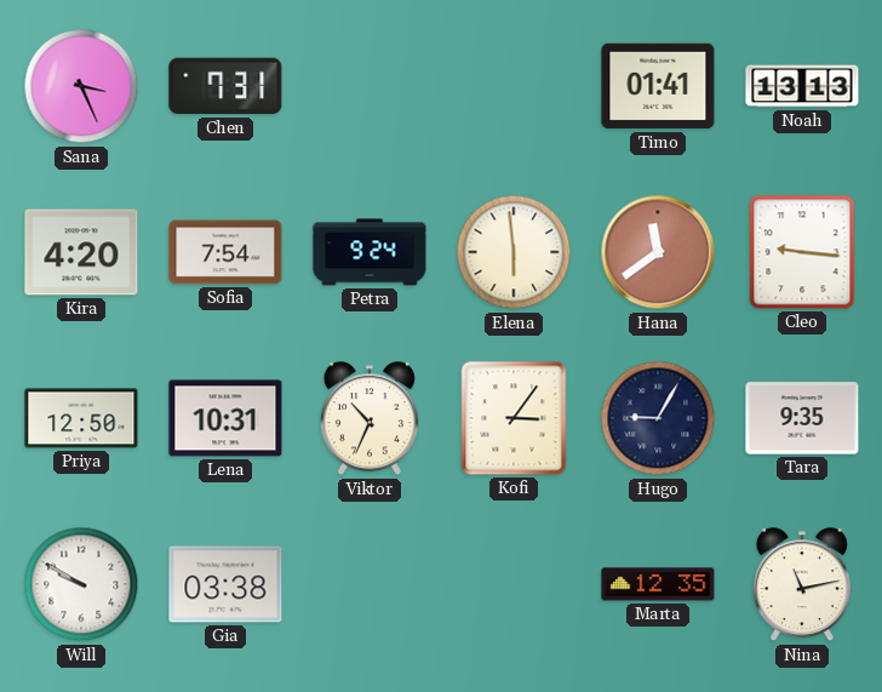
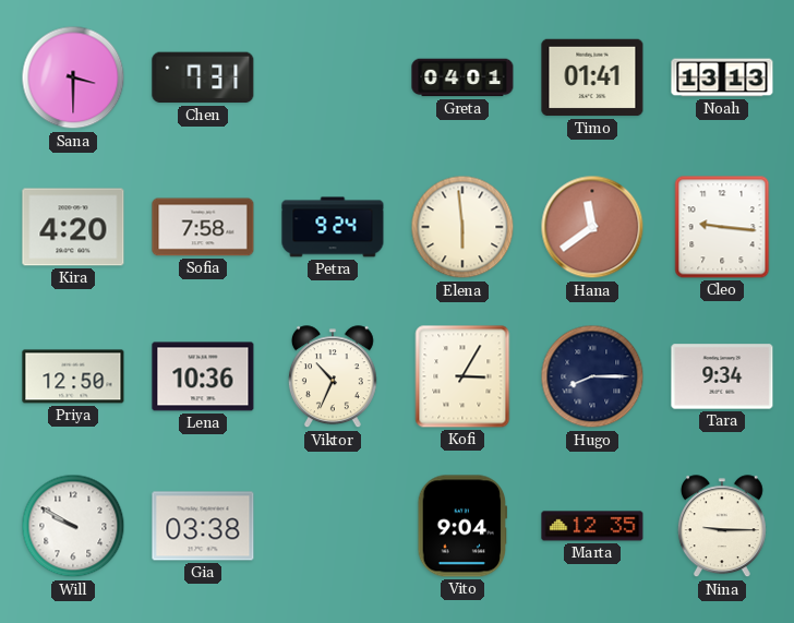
Sana: 3:26 -> 3:30 (73, 77)
Greta: none -> 04:01 (462, 77)
Sofia: 7:54 -> 7:58 (203, 227)
Lena: 10:31 -> 10:36 (203, 376)
Kofi: 3:06 -> 3:05 (462, 376)
Hugo: 9:05 -> 8:15 (592, 376)
Tara: 9:35 -> 9:34 (722, 376)
Vito: none -> 9:04 (461, 526)
Nina: 11:13 -> 9:15 (722, 527)
